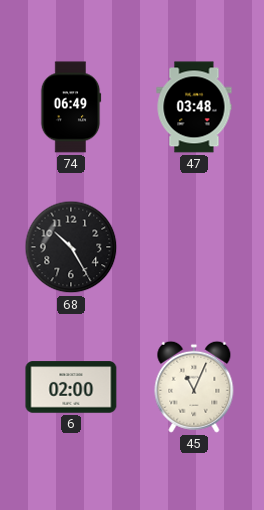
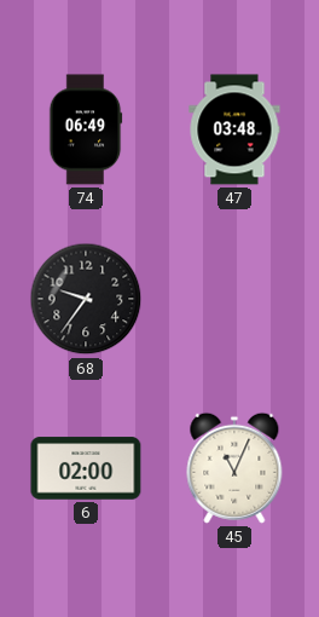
68: 10:25 -> 9:36 (86, 299)
